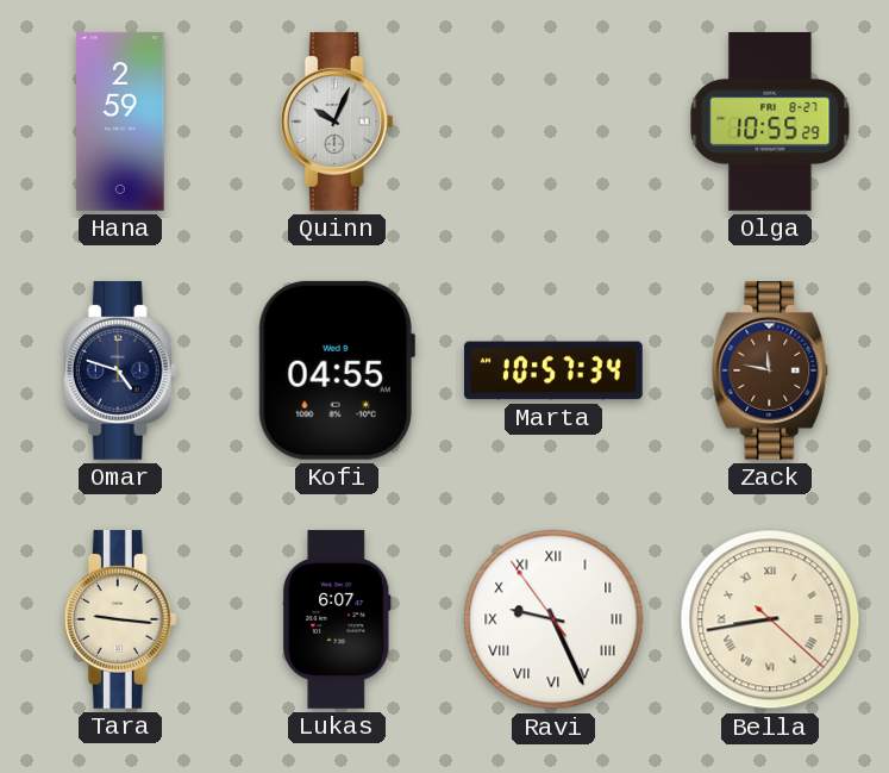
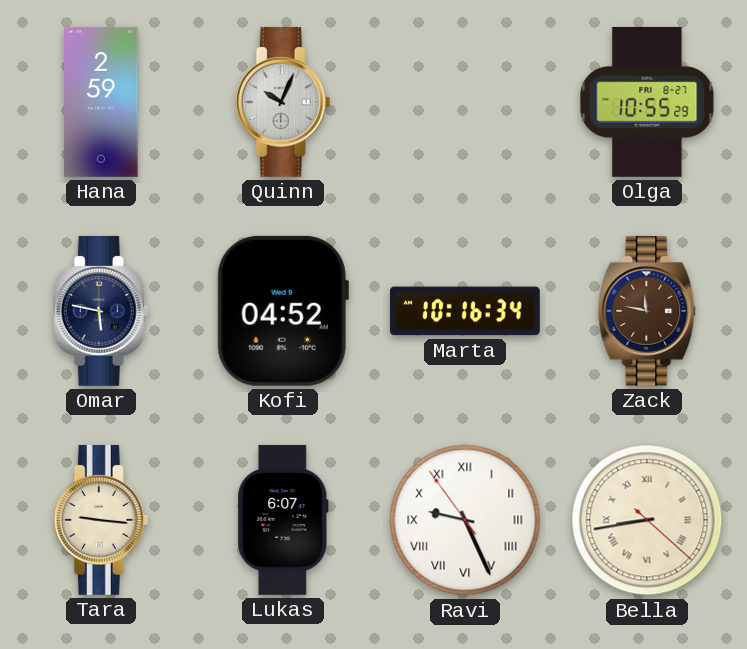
Omar: 4:48 -> 5:47 (101, 311)
Kofi: 04:55 -> 04:52 (283, 311)
Marta: 10:57 -> 10:16 (465, 311)
